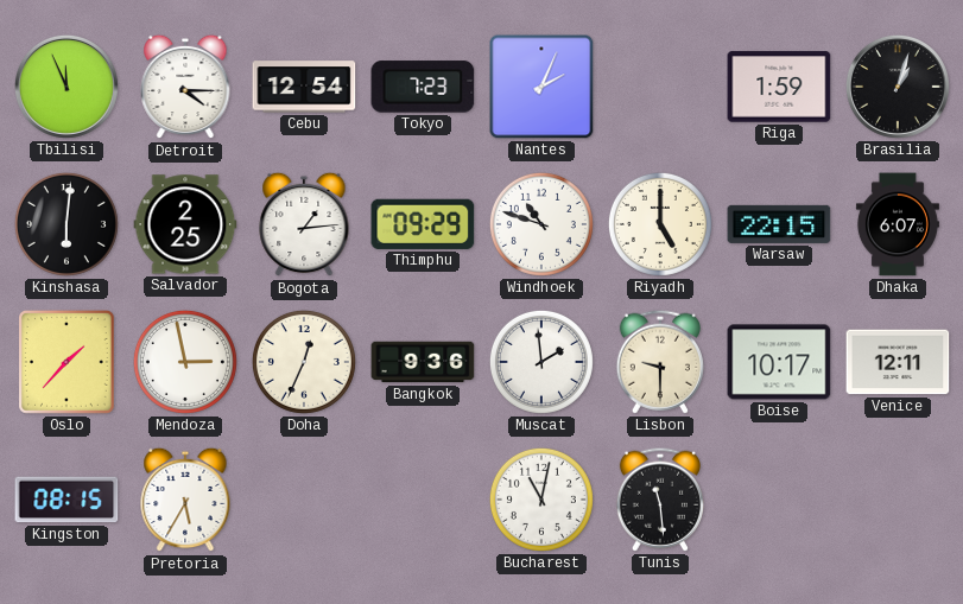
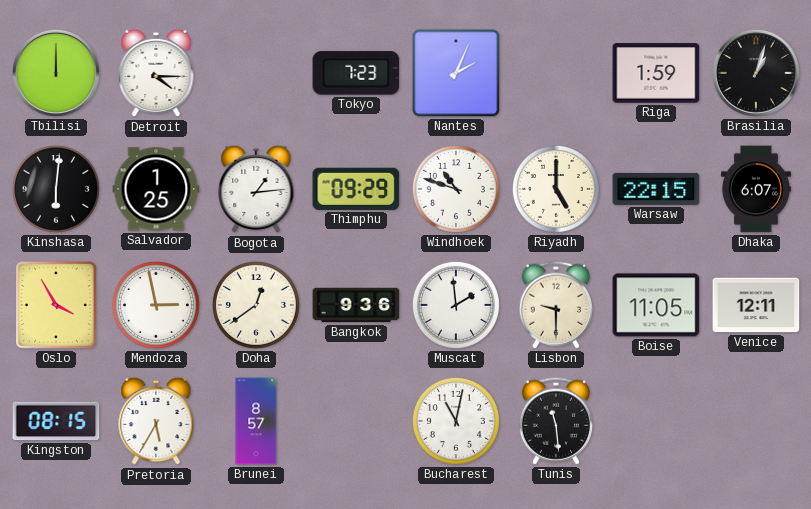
Tbilisi: 11:56 -> 12:00 (56, 73)
Cebu: 12:54 -> none (304, 87)
Salvador: 2:25 -> 1:25 (156, 189)
Oslo: 1:37 -> 3:55 (57, 306)
Doha: 12:34 -> 12:39 (256, 305)
Boise: 10:17 -> 11:05 (656, 305)
Brunei: none -> 8:57 (256, 421)
